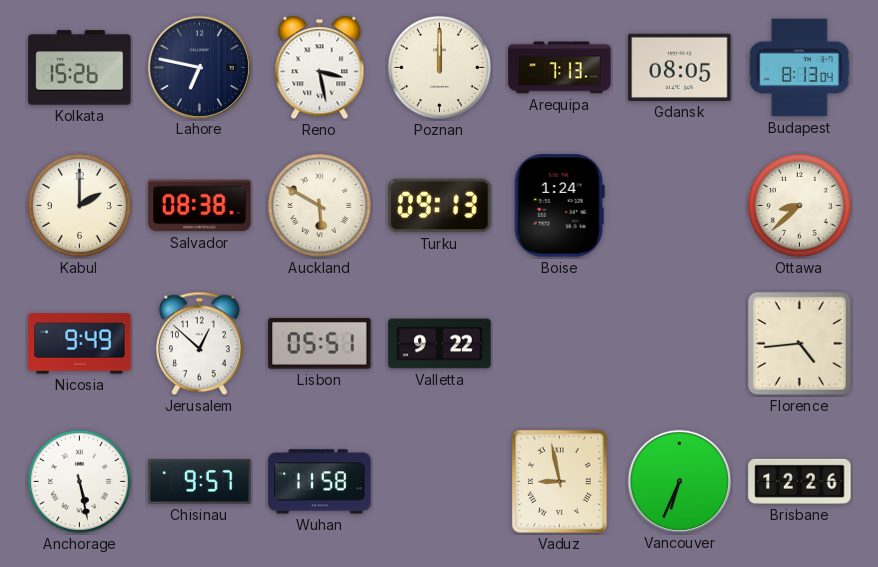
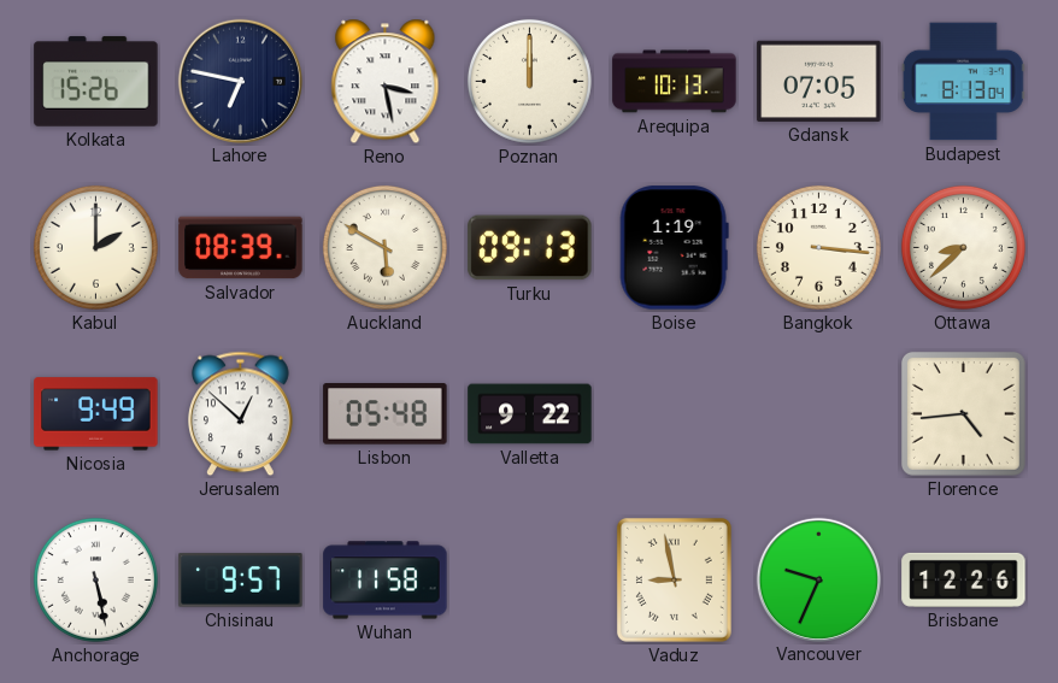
Arequipa: 7:13 -> 10:13 (675, 82)
Gdansk: 08:05 -> 07:05 (819, 81)
Salvador: 08:38 -> 08:39 (241, 248)
Boise: 1:24 -> 1:19 (674, 248)
Bangkok: none -> 3:16 (818, 247)
Lisbon: 05:51 -> 05:48 (386, 414)
Vancouver: 6:34 -> 9:34 (818, 579)
